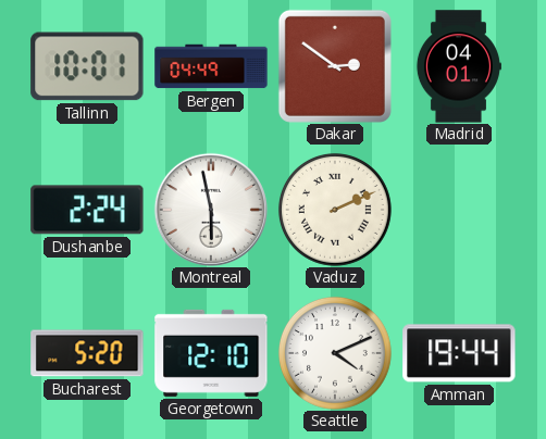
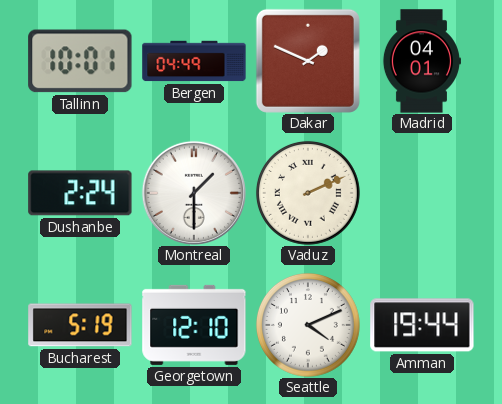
Dakar: 2:51 -> 1:49 (308, 61)
Montreal: 5:58 -> 1:30 (194, 193)
Bucharest: 5:20 -> 5:19 (80, 325)
